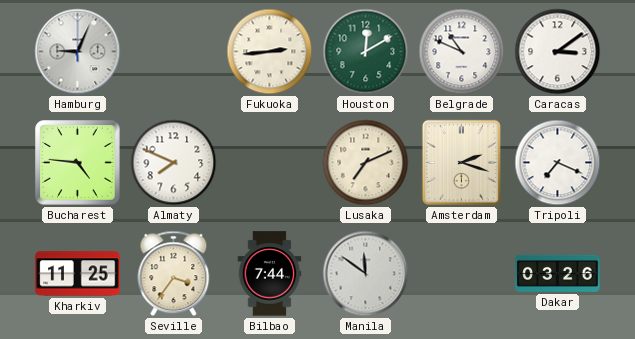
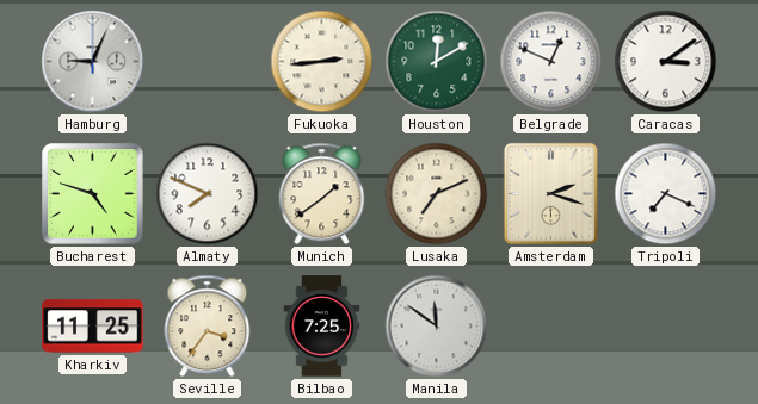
Belgrade: 10:49 -> 12:49 (551, 62)
Bucharest: 4:46 -> 4:48 (93, 194)
Munich: none -> 1:39 (322, 194)
Bilbao: 7:44 -> 7:25 (322, 327)
Dakar: 03:26 -> none (558, 273)
